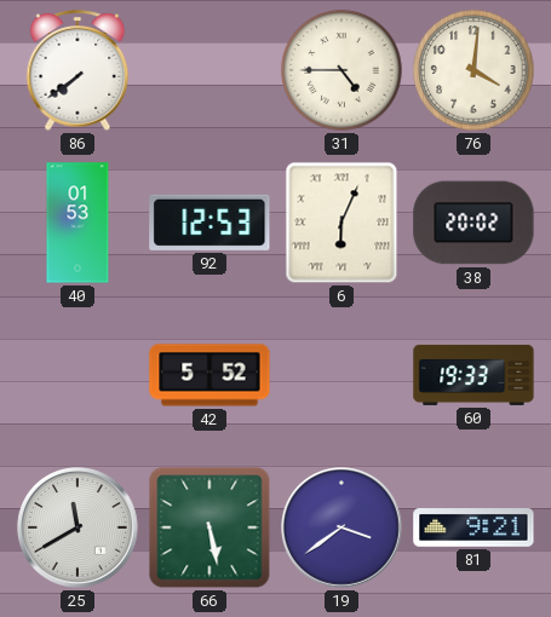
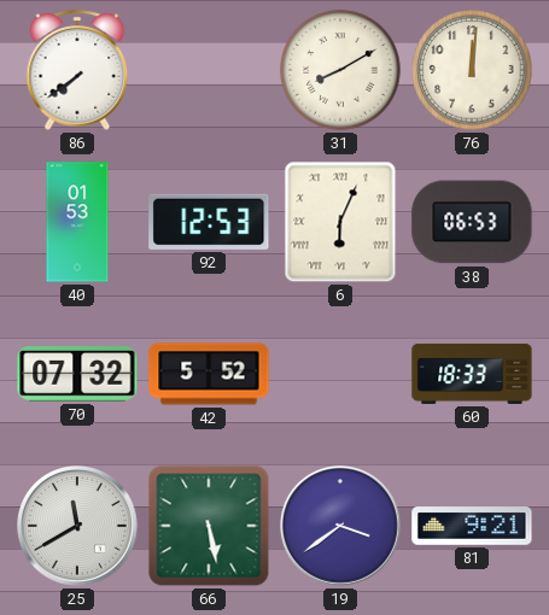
31: 4:45 -> 8:10 (340, 70)
76: 4:01 -> 12:01 (472, 70)
38: 20:02 -> 06:53 (472, 222)
70: none -> 07:32 (77, 375)
60: 19:33 -> 18:33 (472, 374)
